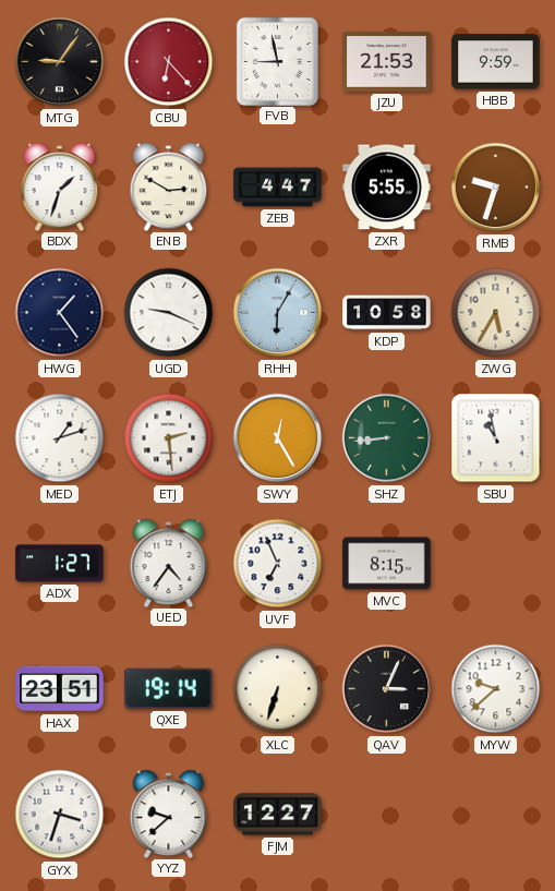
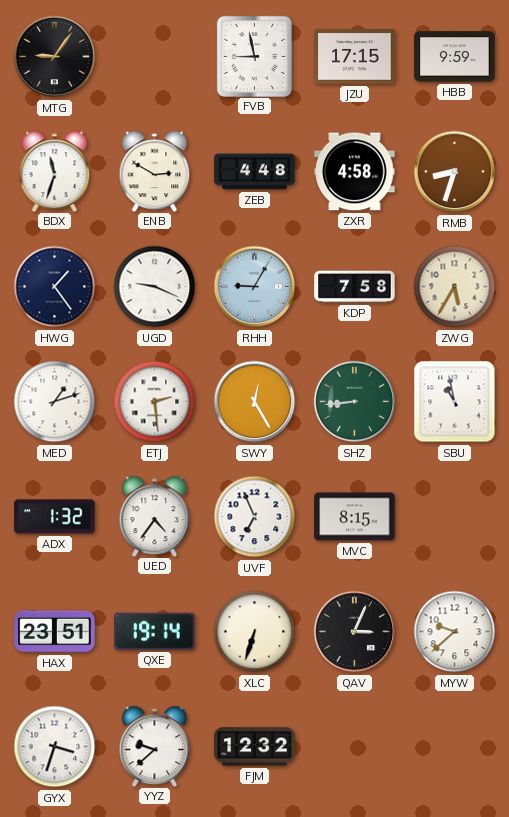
CBU: 6:23 -> none (169, 62)
JZU: 21:53 -> 17:15 (355, 57)
BDX: 1:33 -> 11:33 (55, 171)
ZEB: 4:47 -> 4:48 (255, 172)
ZXR: 5:55 -> 4:58 (355, 172)
RMB: 9:33 -> 8:33 (455, 172)
RHH: 6:05 -> 9:05 (255, 287)
KDP: 10:58 -> 7:58 (355, 287)
ADX: 1:27 -> 1:32 (55, 517)
FJM: 12:27 -> 12:32 (255, 747)
